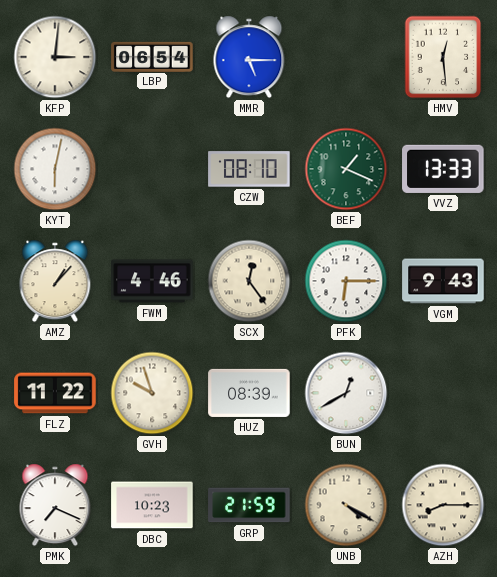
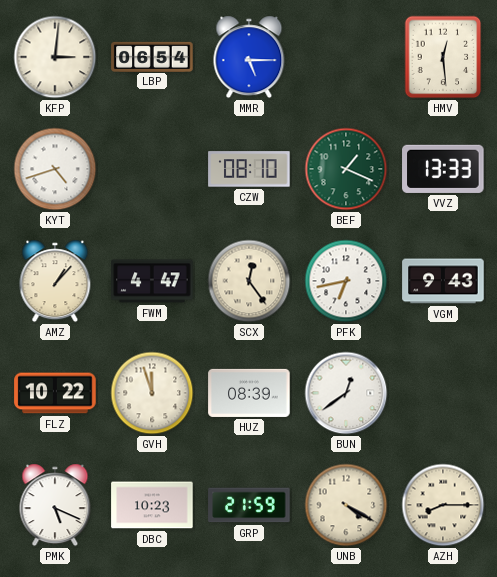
KYT: 6:02 -> 4:42 (55, 169)
FWM: 4:46 -> 4:47 (152, 281)
PFK: 6:15 -> 6:43 (346, 281)
FLZ: 11:22 -> 10:22 (55, 393)
GVH: 9:57 -> 11:57 (152, 393)
BUN: 12:40 -> 12:39 (346, 393)
PMK: 7:19 -> 5:19 (55, 505)
